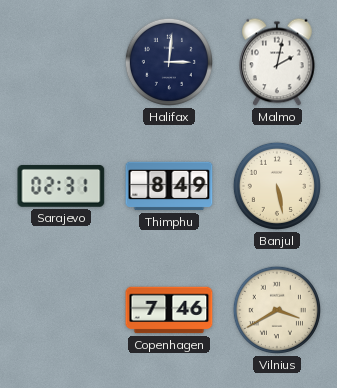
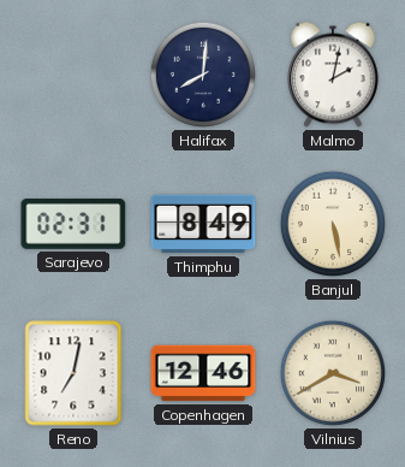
Halifax: 3:01 -> 8:01 (203, 75)
Reno: none -> 7:02 (73, 373)
Copenhagen: 7:46 -> 12:46 (203, 373)
